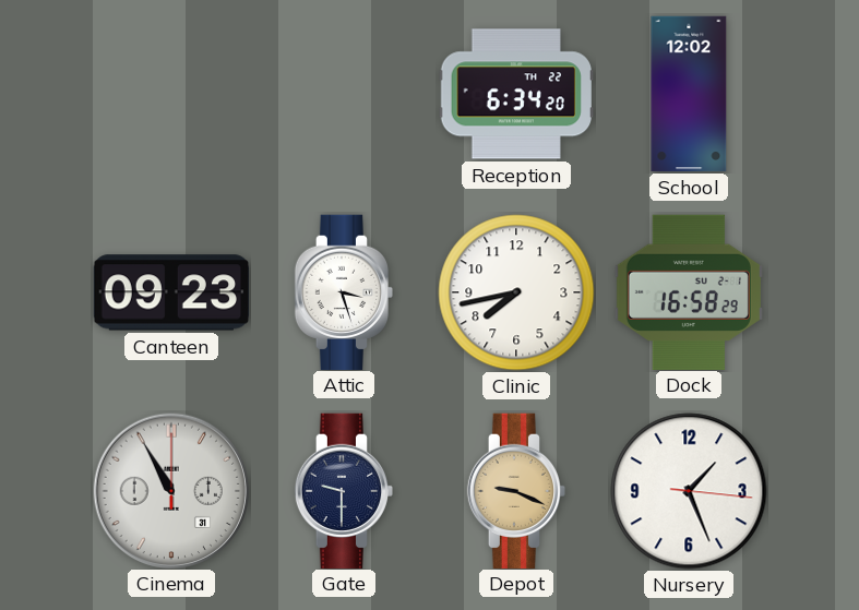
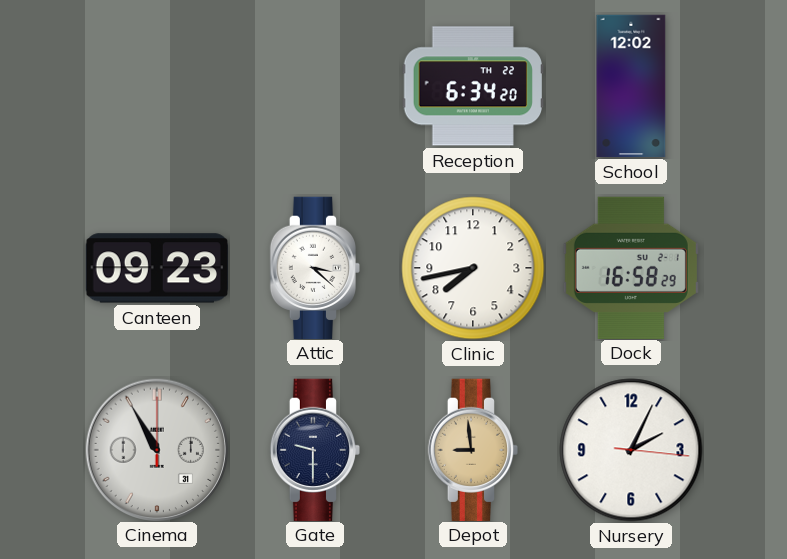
Attic: 3:27 -> 3:22 (314, 267)
Depot: 9:19 -> 8:59 (472, 449)
Nursery: 1:26 -> 2:04 (631, 450)
